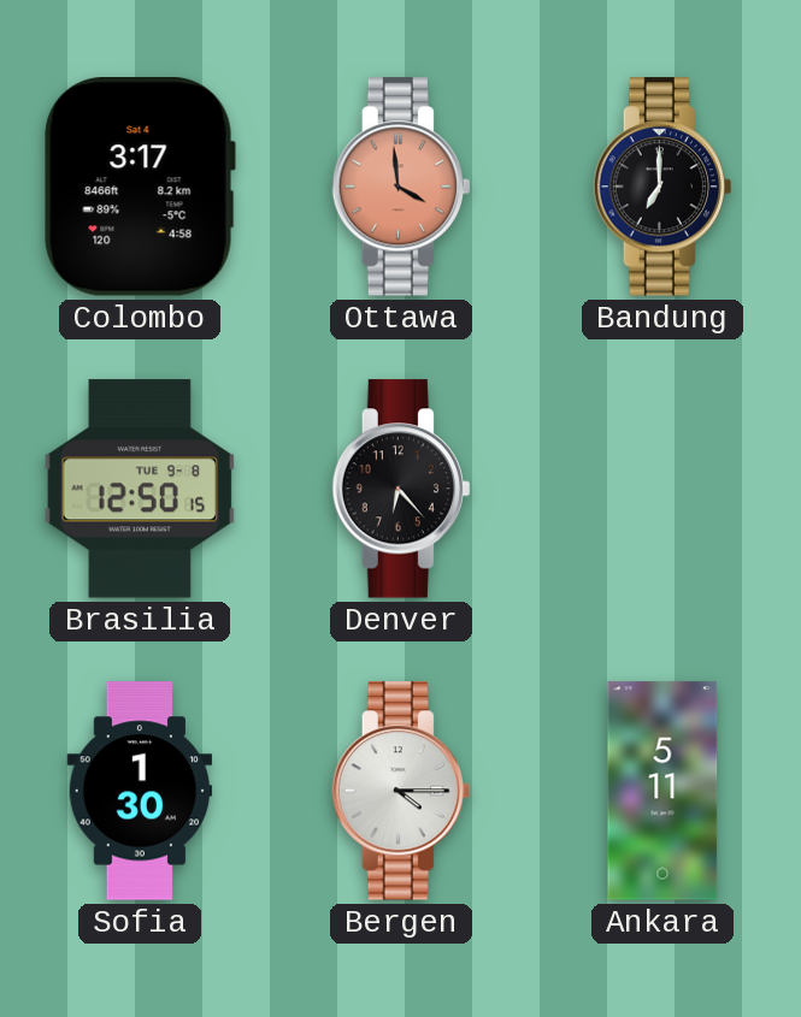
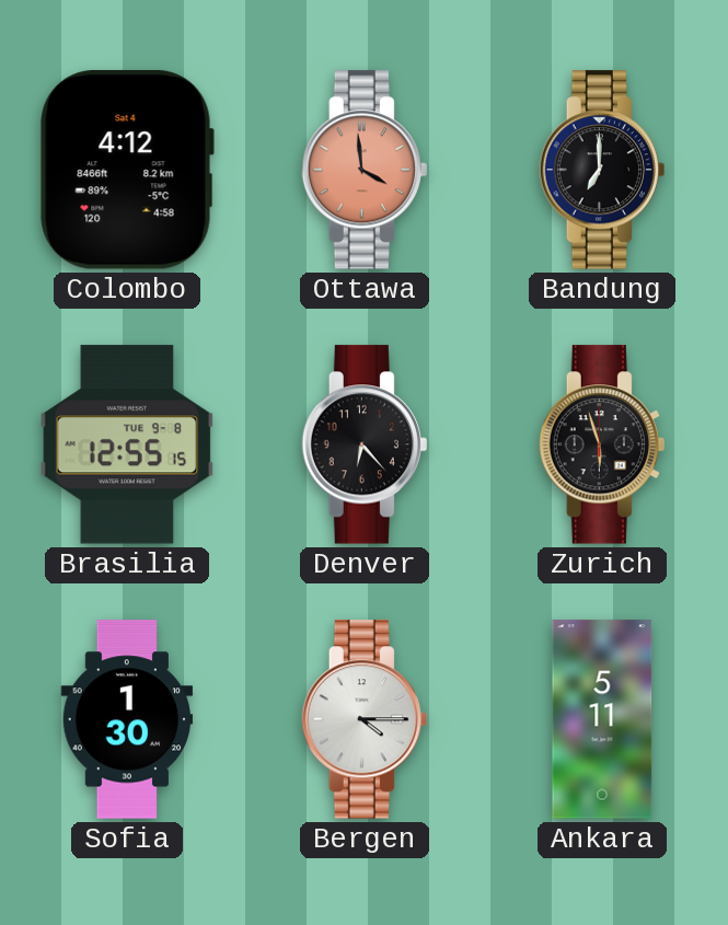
Colombo: 3:17 -> 4:12 (127, 171)
Brasilia: 12:50 -> 12:55 (127, 444)
Zurich: none -> 5:57 (602, 444)
